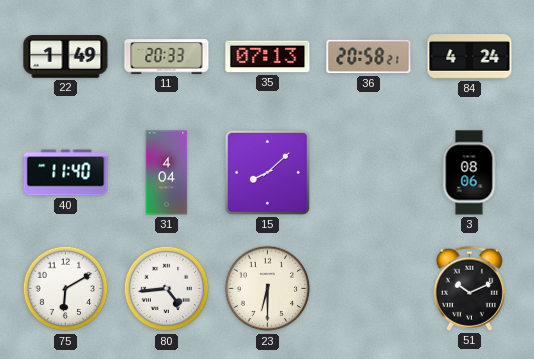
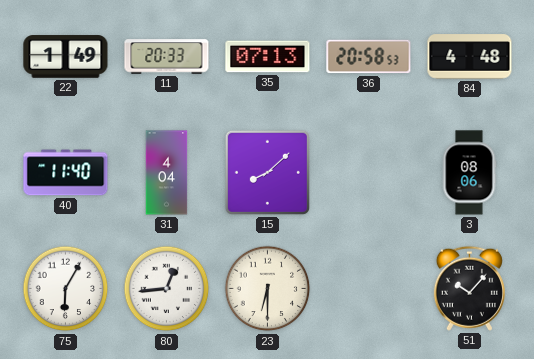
36: 20:58:21 -> 20:58:53 (369, 57)
84: 4:24 -> 4:48 (470, 57)
75: 6:10 -> 6:05 (66, 289)
80: 4:44 -> 12:44 (167, 289)
51: 10:11 -> 10:07 (469, 288)
